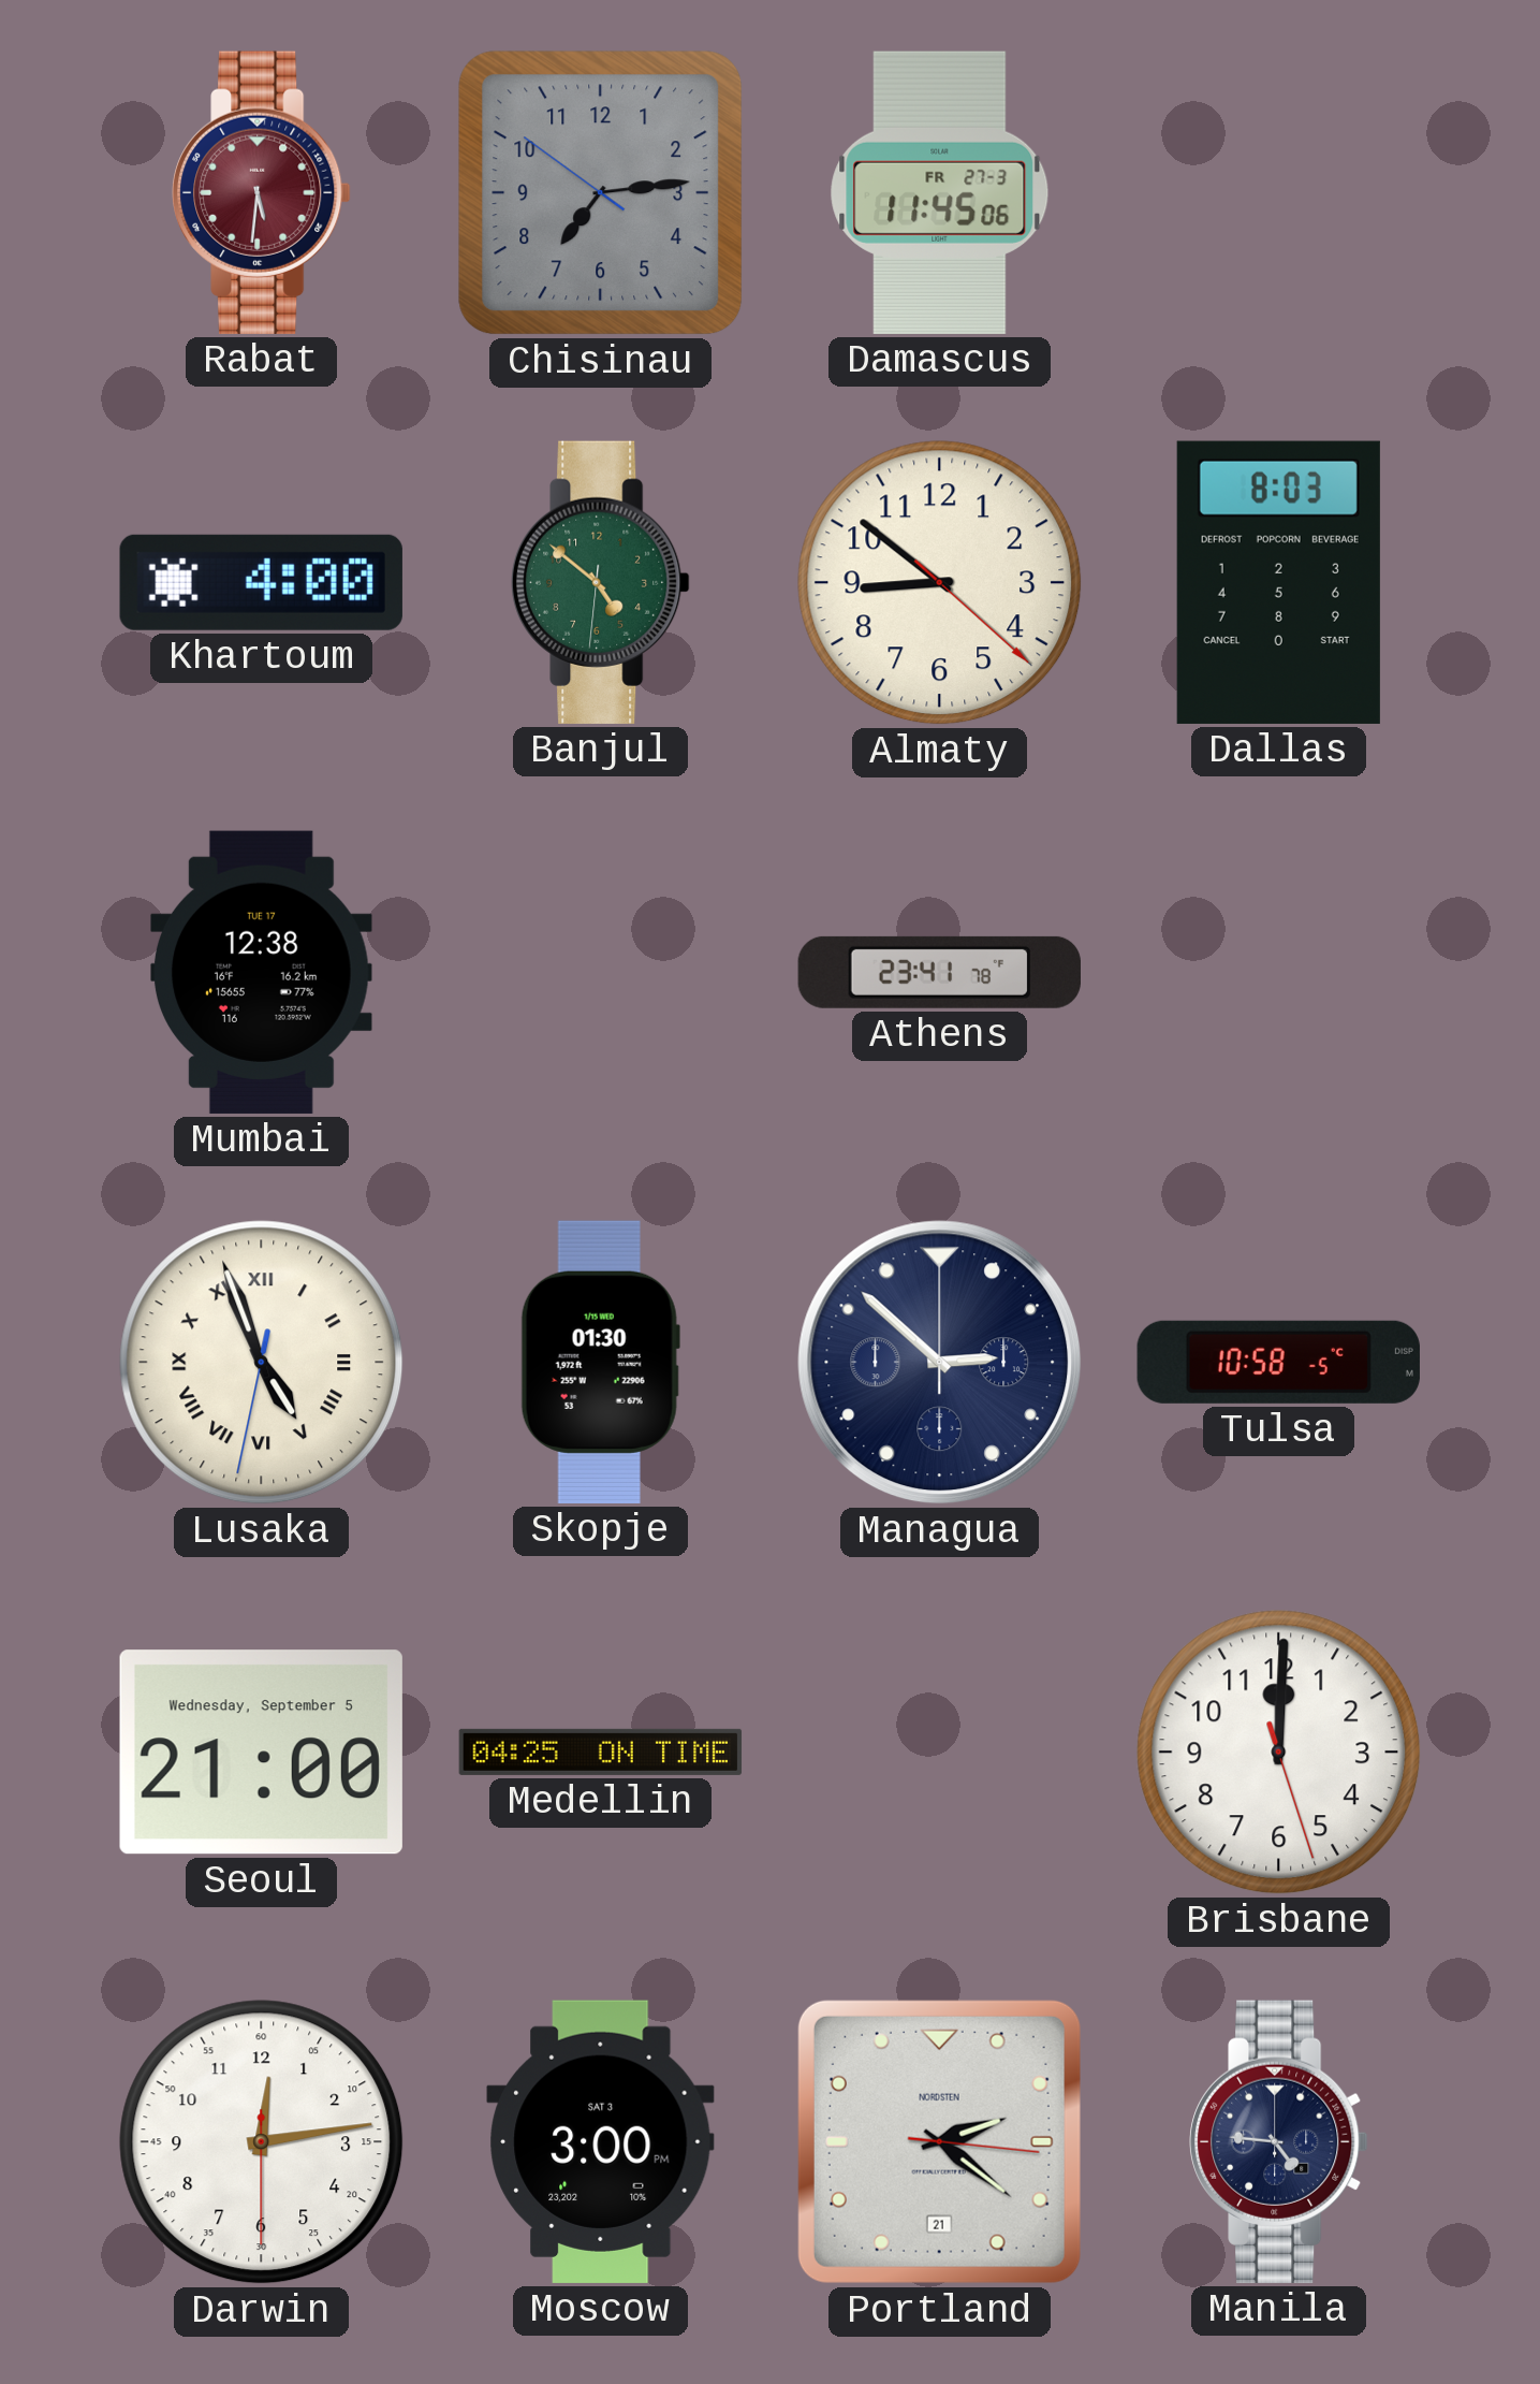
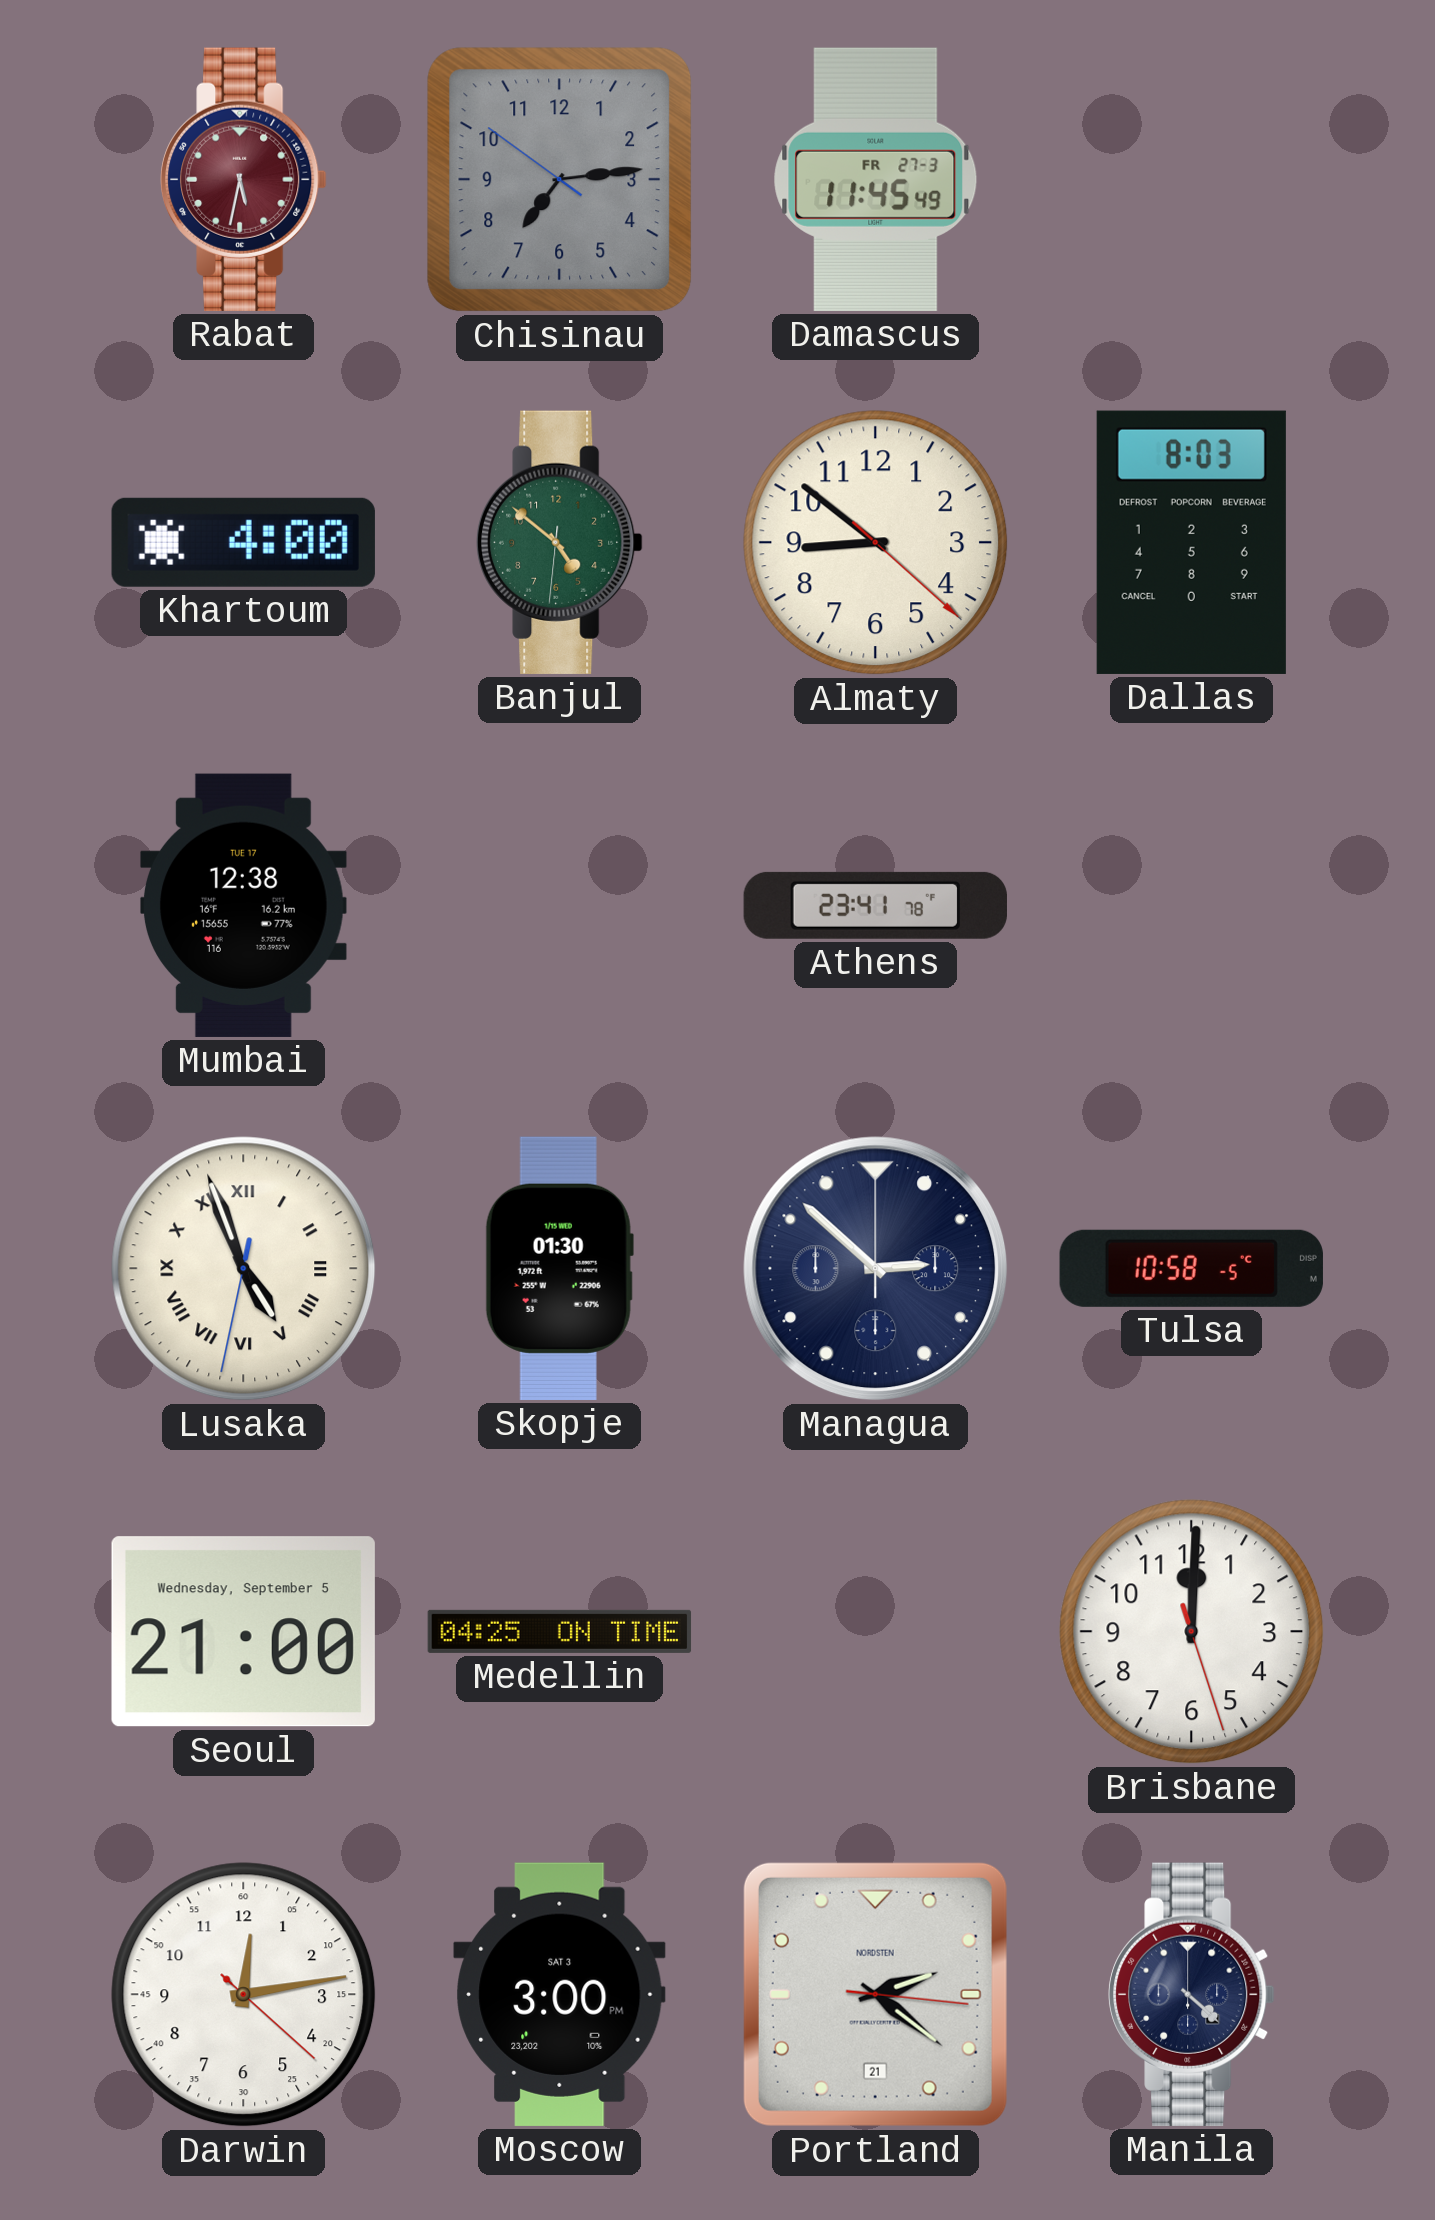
Rabat: 5:31 -> 5:32 (244, 179)
Damascus: 11:45:06 -> 11:45:49 (876, 179)
Darwin: 12:13:30 -> 12:13:22 (244, 1995)
Manila: 4:46 -> 4:22 (1192, 1994)
